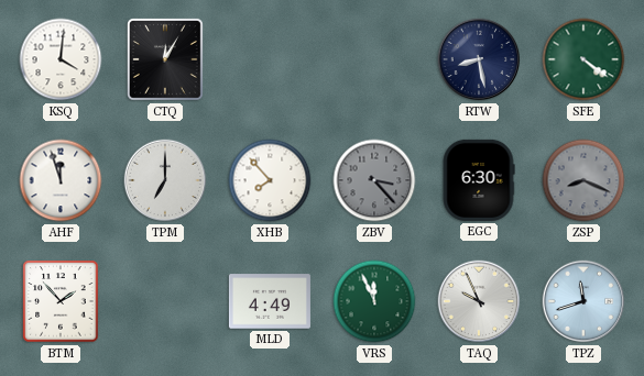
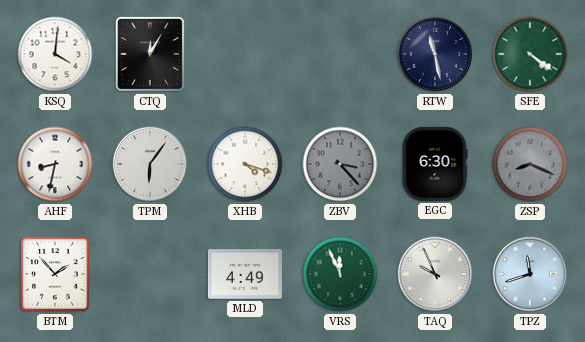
RTW: 8:28 -> 11:28 (435, 54)
AHF: 11:57 -> 8:32 (55, 164)
TPM: 7:00 -> 6:06 (150, 164)
XHB: 7:53 -> 4:18 (245, 164)
